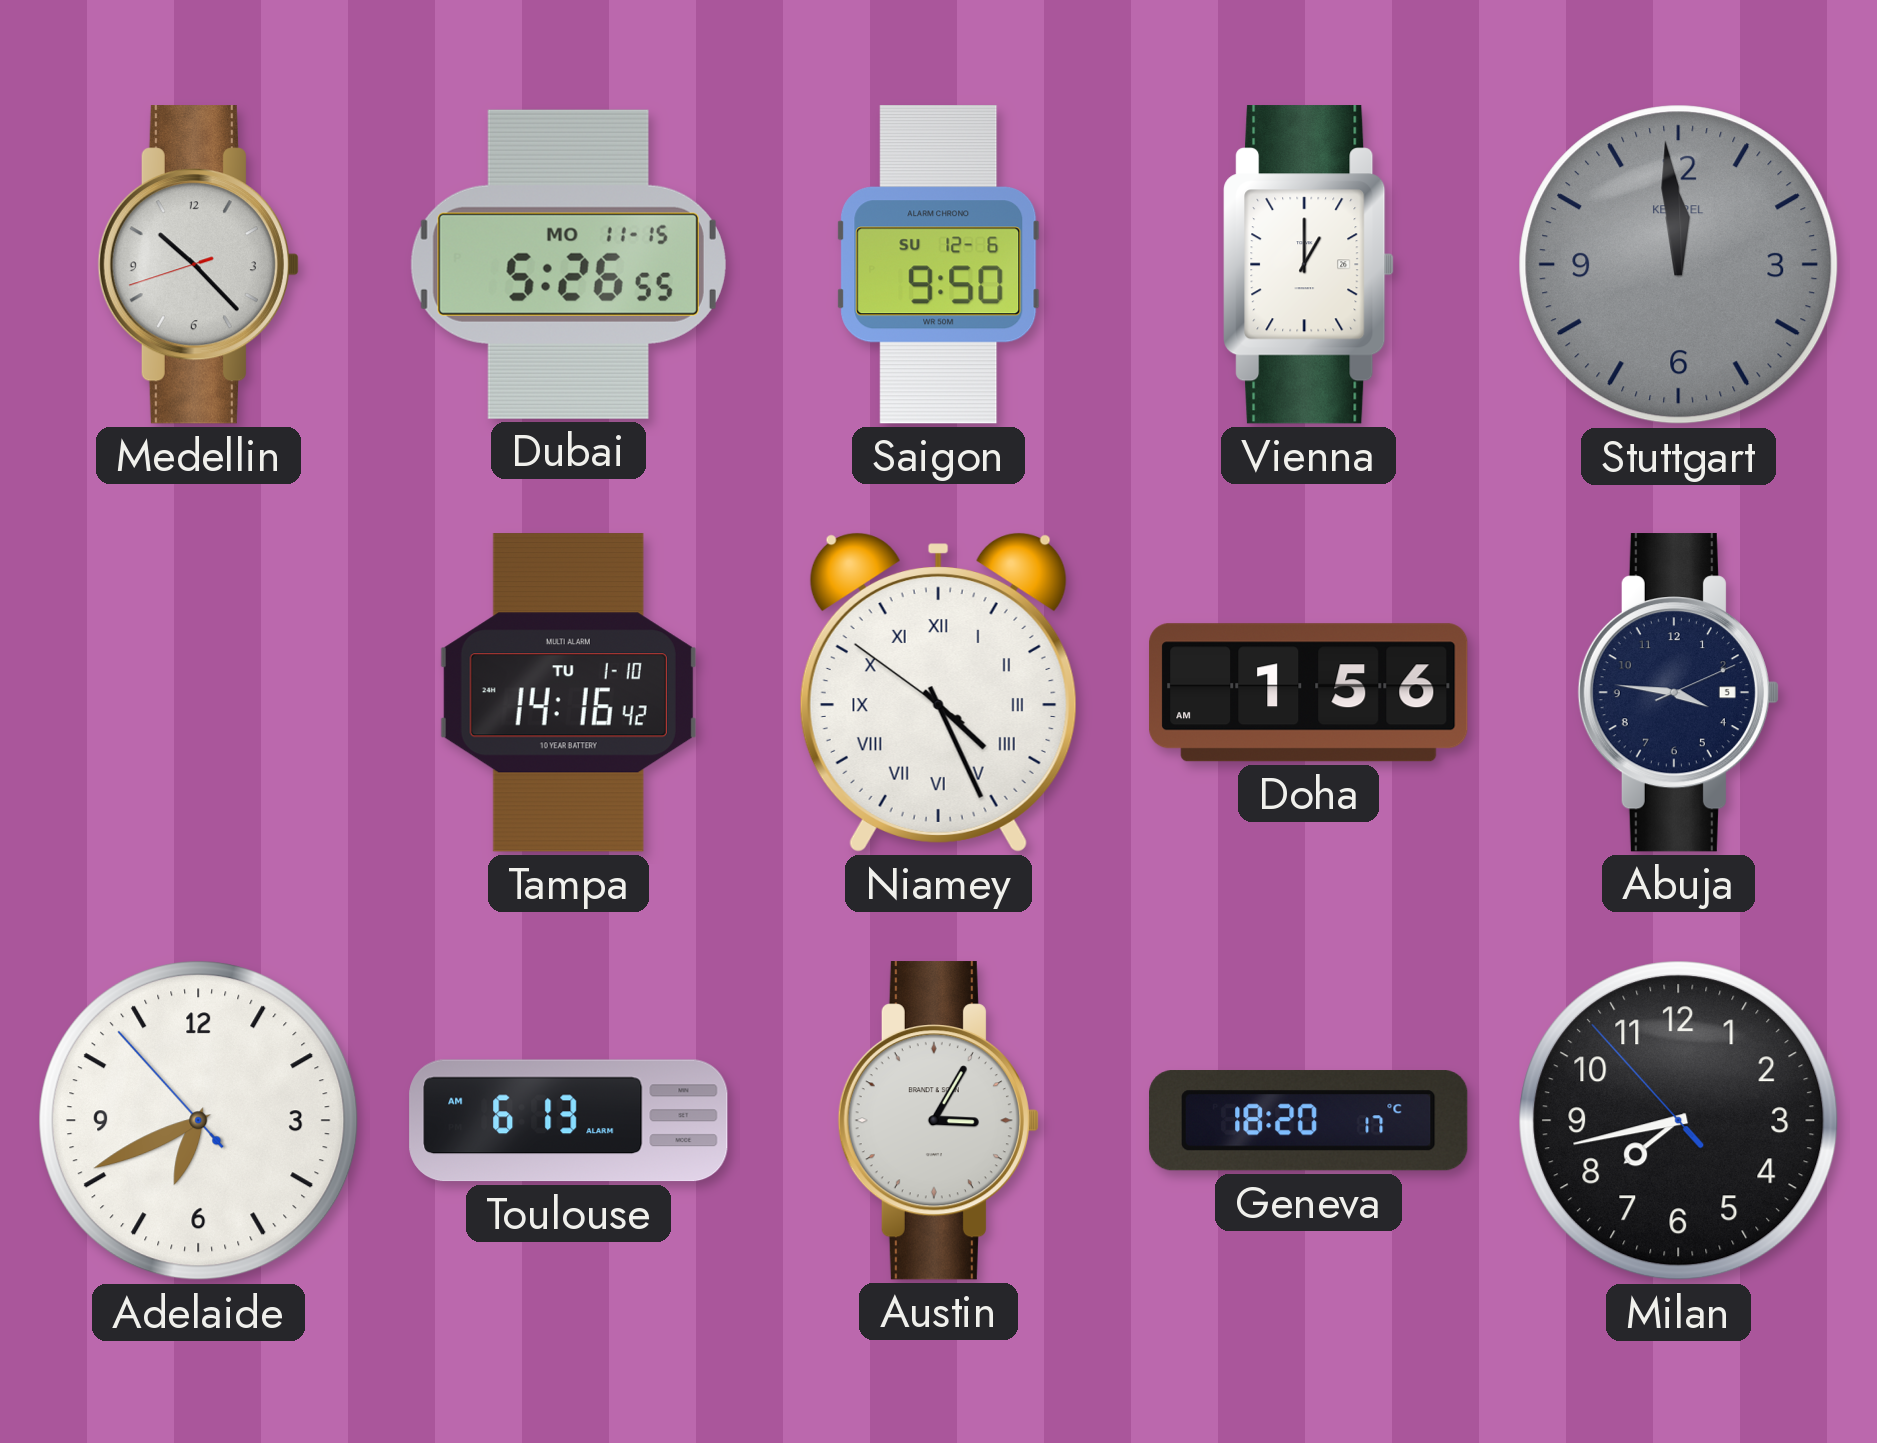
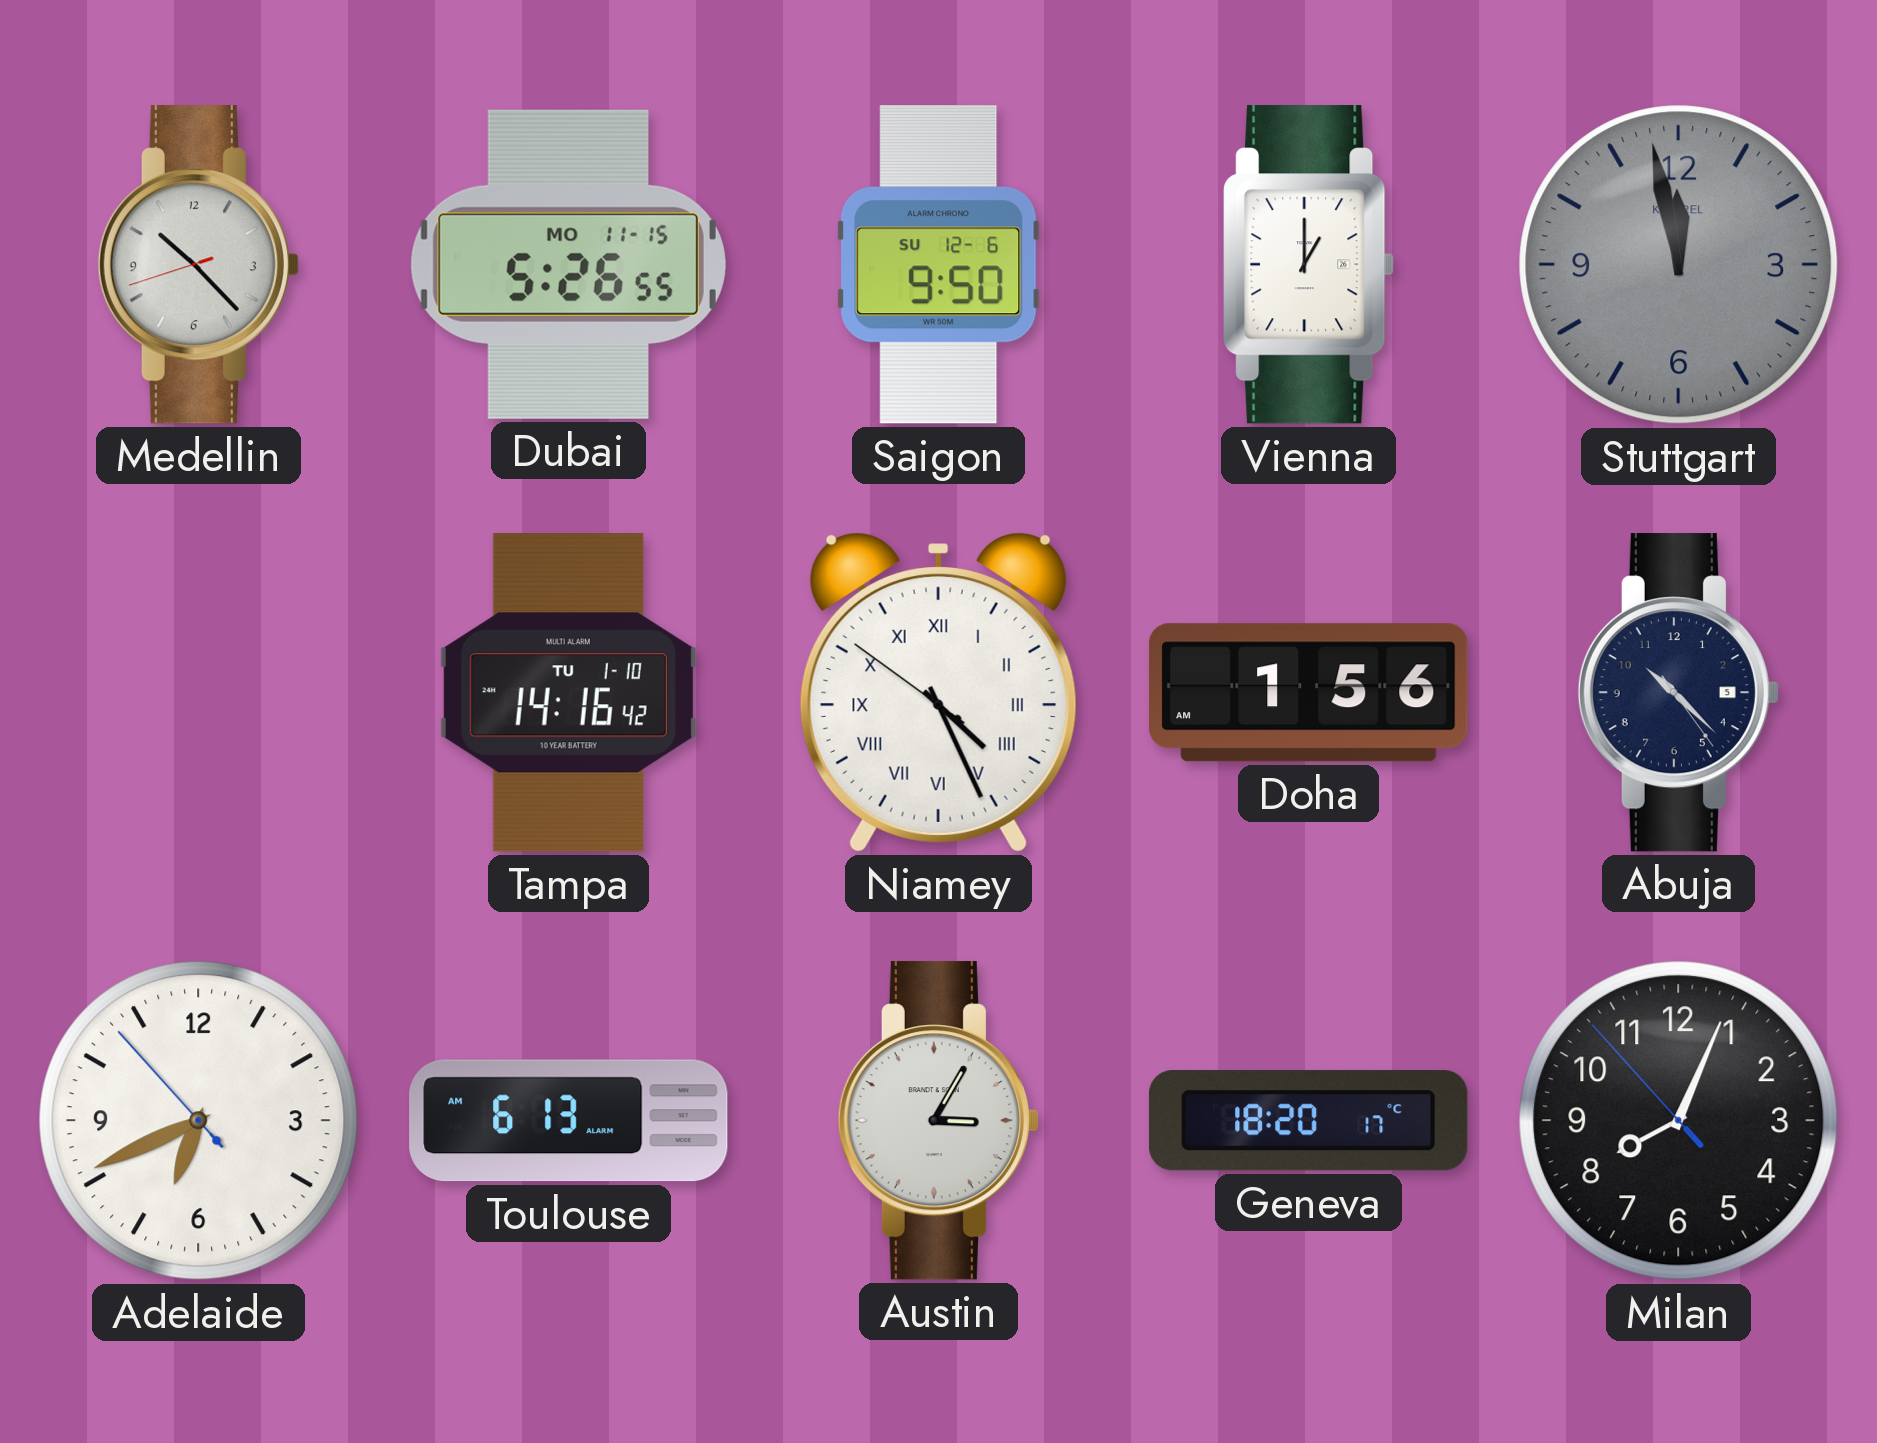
Stuttgart: 11:59 -> 11:58 (1679, 265)
Abuja: 3:46 -> 10:22 (1678, 693)
Milan: 7:42 -> 8:03 (1679, 1121)
